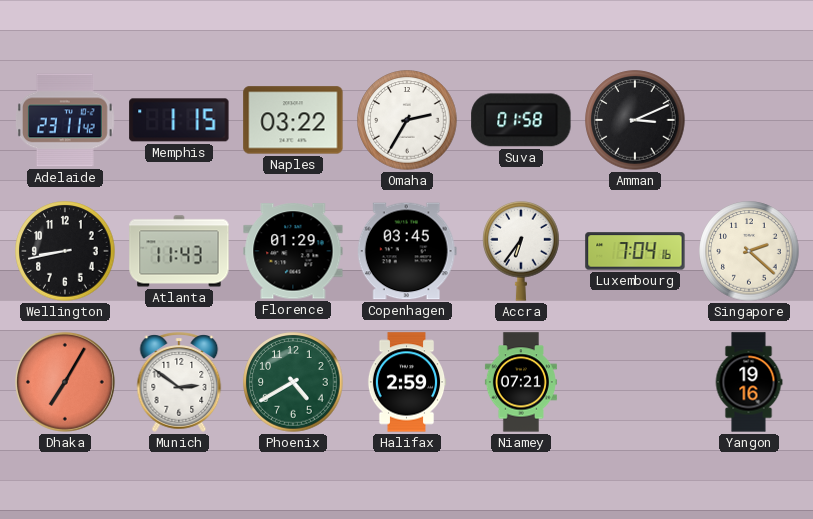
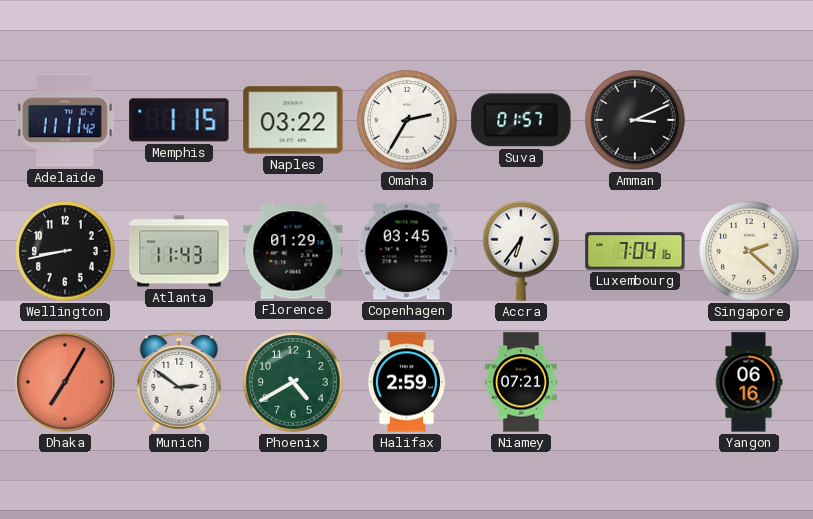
Adelaide: 23:11 -> 11:11 (65, 120)
Suva: 01:58 -> 01:57 (521, 120)
Yangon: 19:16 -> 06:16 (749, 382)
